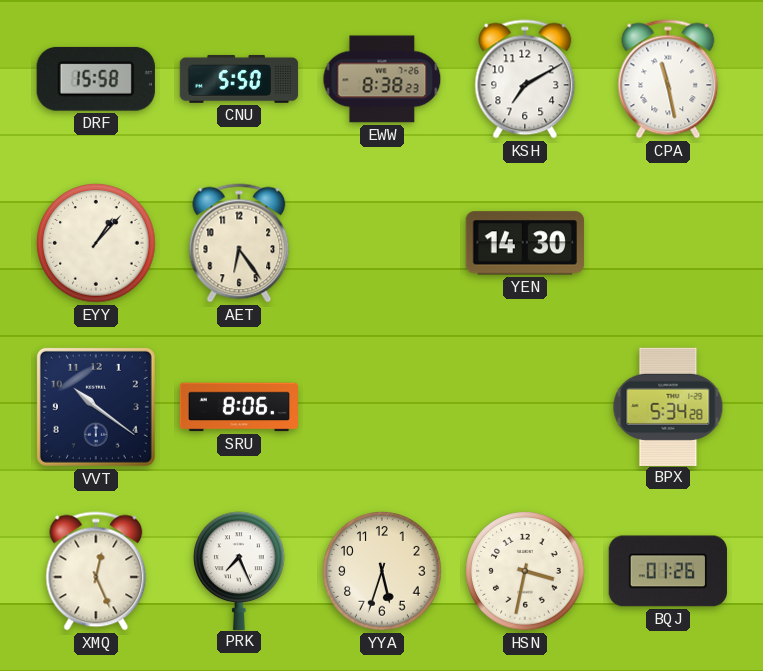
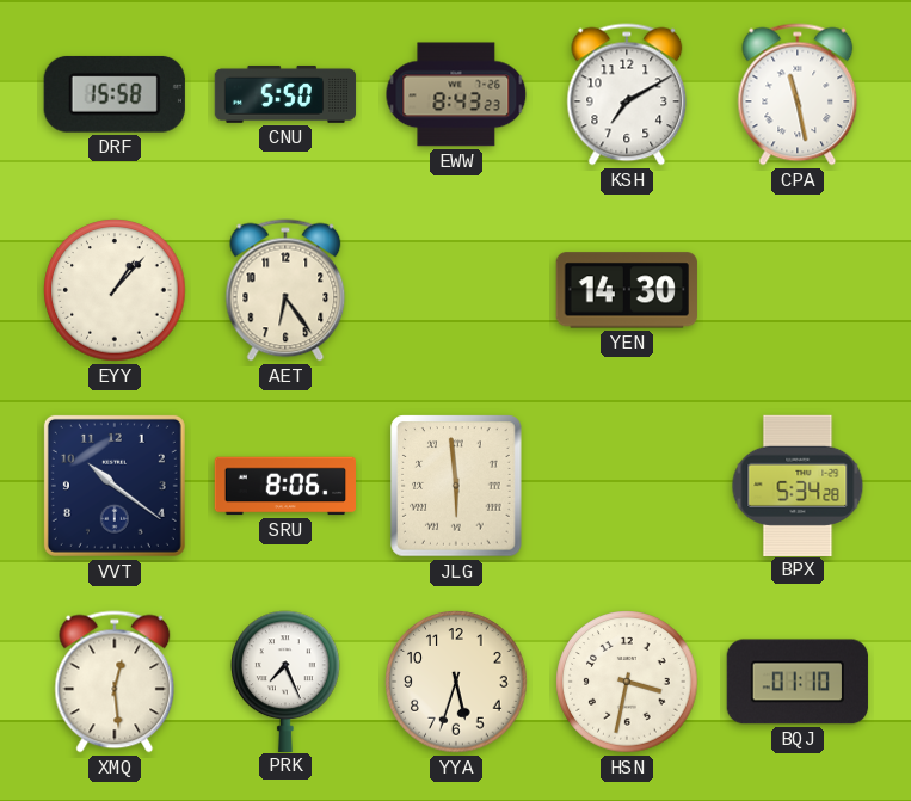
EWW: 8:38 -> 8:43 (456, 94)
JLG: none -> 5:59 (456, 486)
XMQ: 12:26 -> 12:29 (115, 682)
BQJ: 01:26 -> 01:10 (798, 682)
